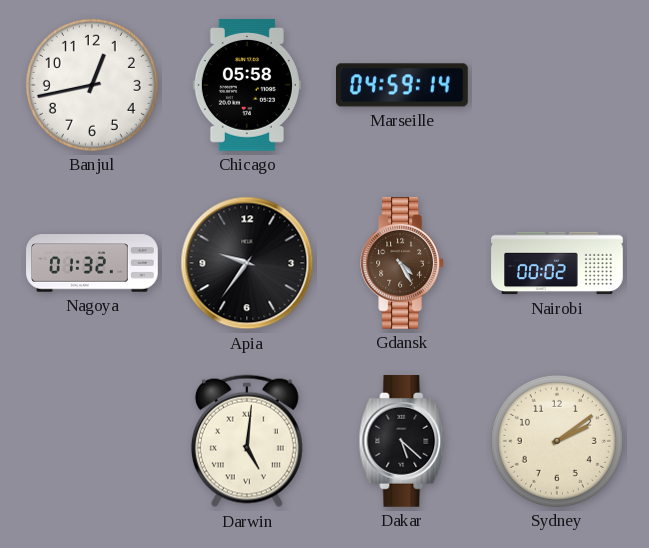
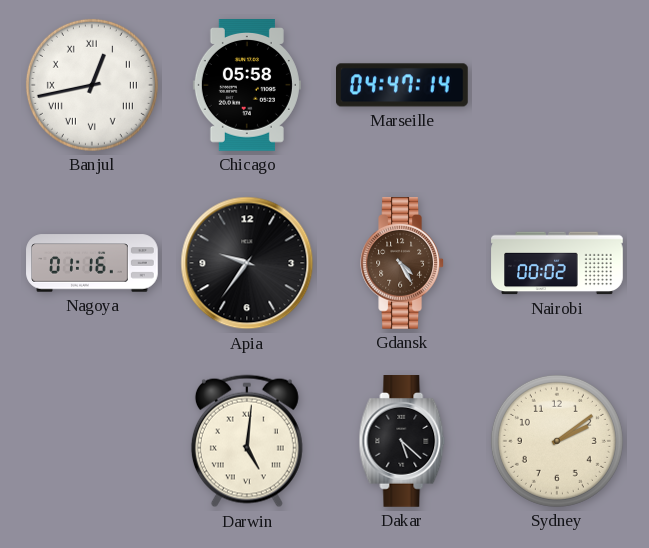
Banjul numerals: Arabic -> Roman (92, 85)
Marseille: 04:59 -> 04:47 (403, 85)
Nagoya: 01:32 -> 01:16 (92, 263)
